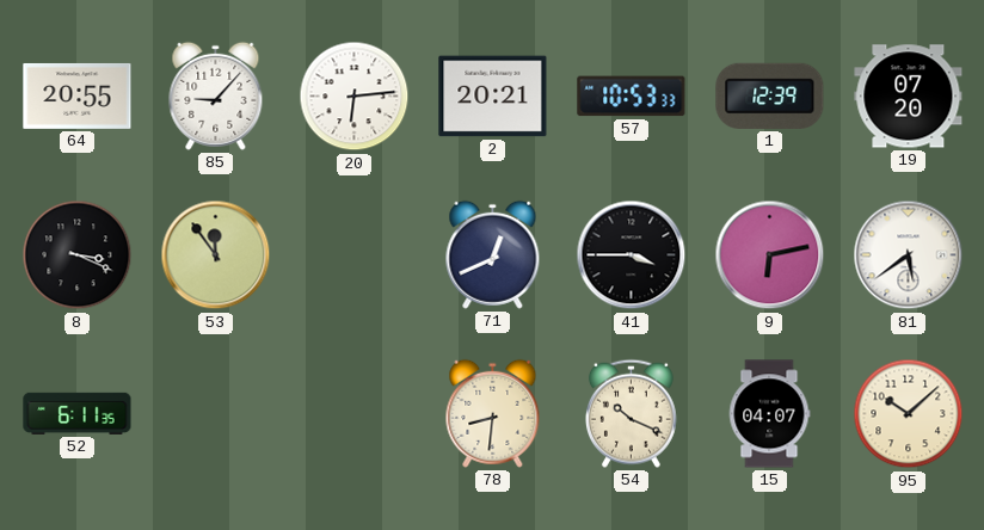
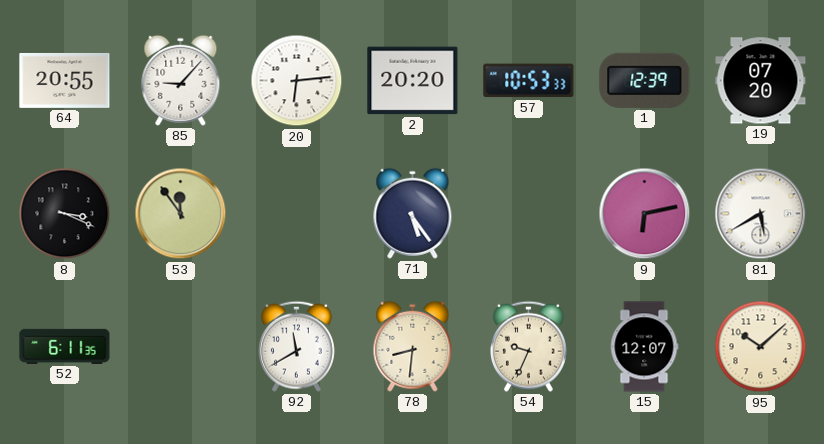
2: 20:21 -> 20:20 (413, 81)
71: 12:41 -> 5:24 (413, 213)
41: 3:45 -> none (632, 255)
81: 5:39 -> 5:40 (761, 214)
92: none -> 11:40 (296, 346)
54: 10:19 -> 9:34 (528, 346)
15: 04:07 -> 12:07 (644, 347)
